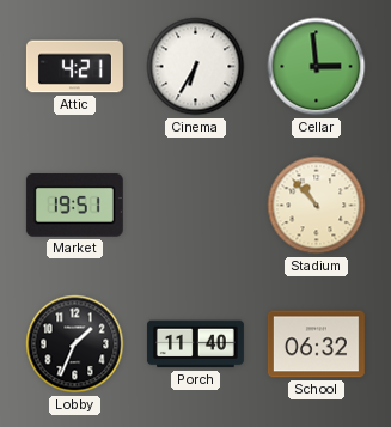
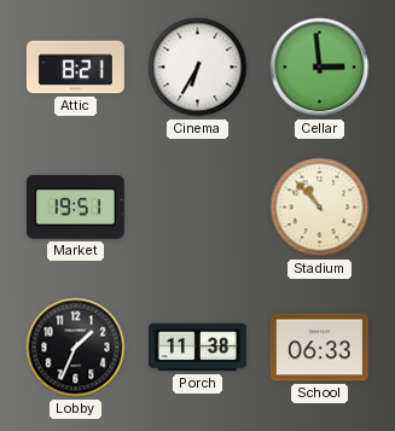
Attic: 4:21 -> 8:21 (75, 68)
Porch: 11:40 -> 11:38 (197, 348)
School: 06:32 -> 06:33 (319, 348)
